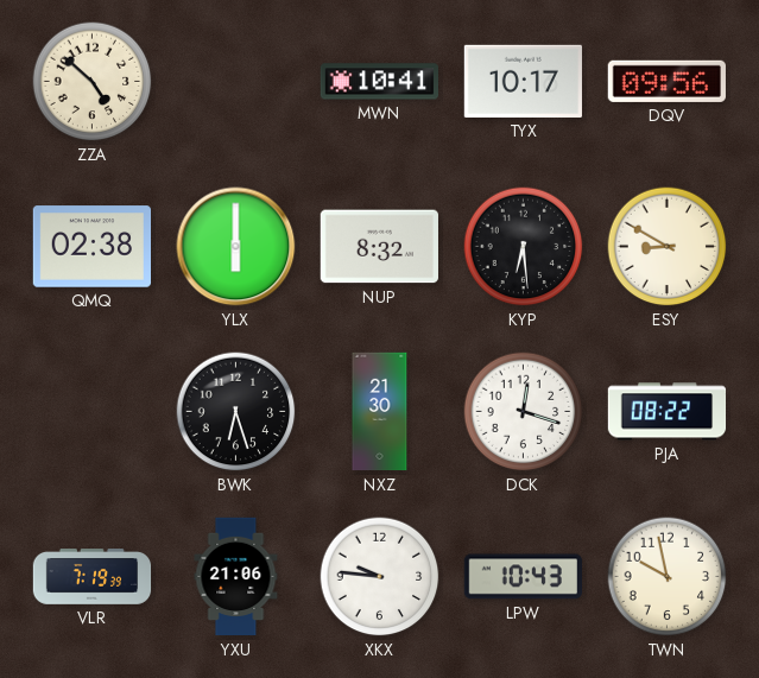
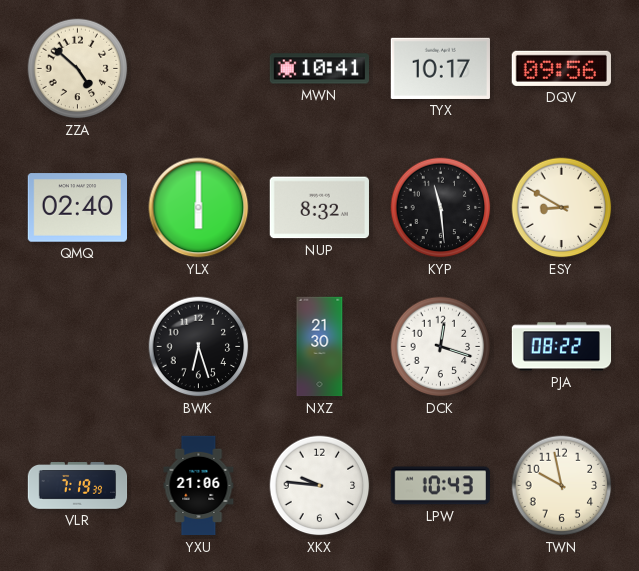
QMQ: 02:38 -> 02:40 (77, 208)
KYP: 6:29 -> 11:29 (441, 208)
